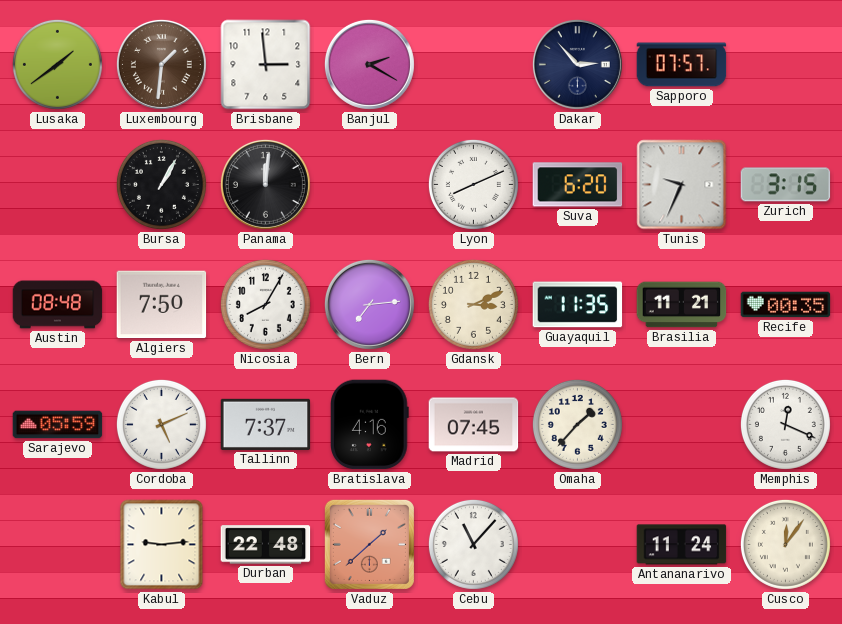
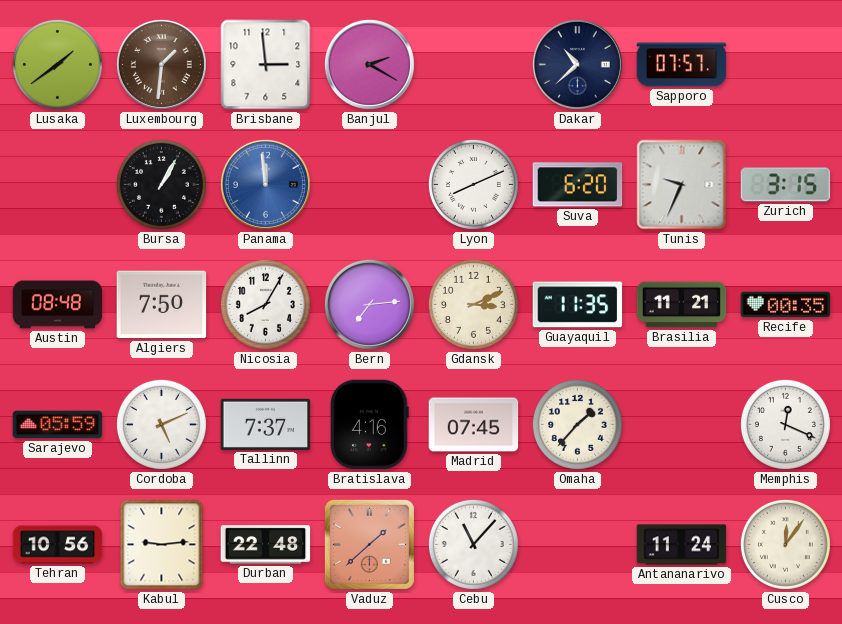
Dakar: 2:53 -> 10:38 (577, 64)
Panama: 12:01 -> 11:59 (265, 184)
Panama dial: black -> blue (265, 184)
Tehran: none -> 10:56 (58, 545)
